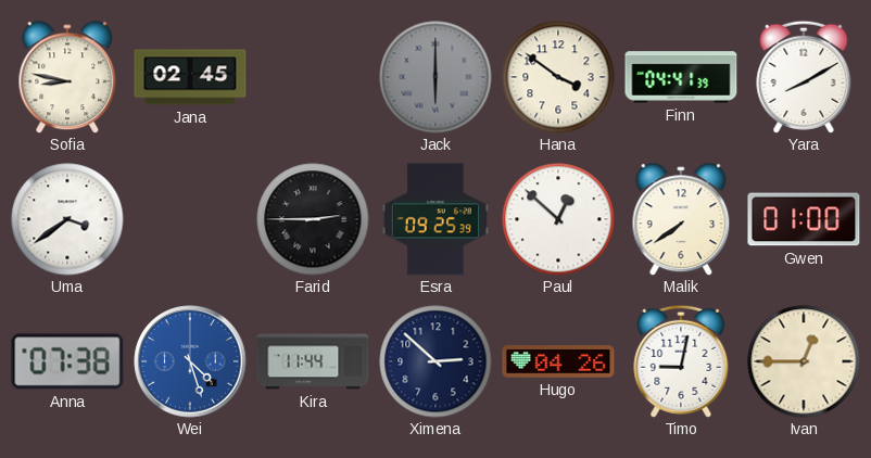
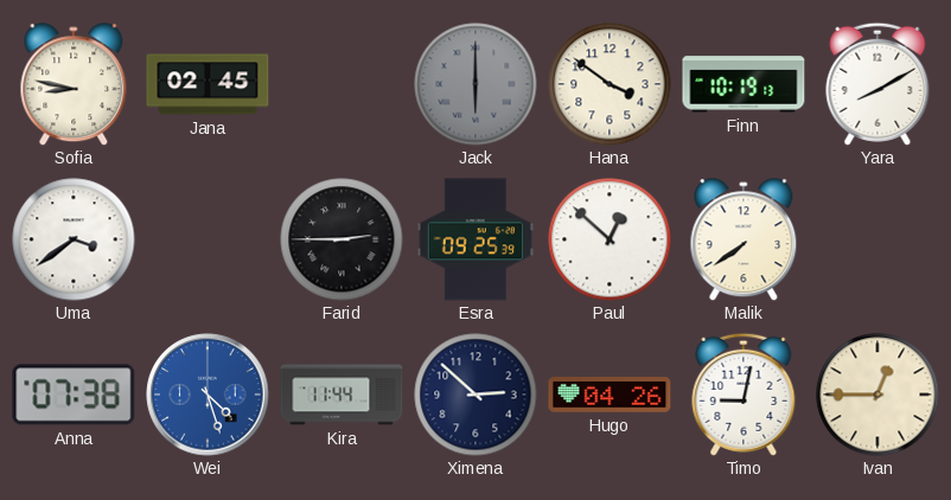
Finn: 04:41 -> 10:19 (743, 84)
Gwen: 01:00 -> none (804, 219)
